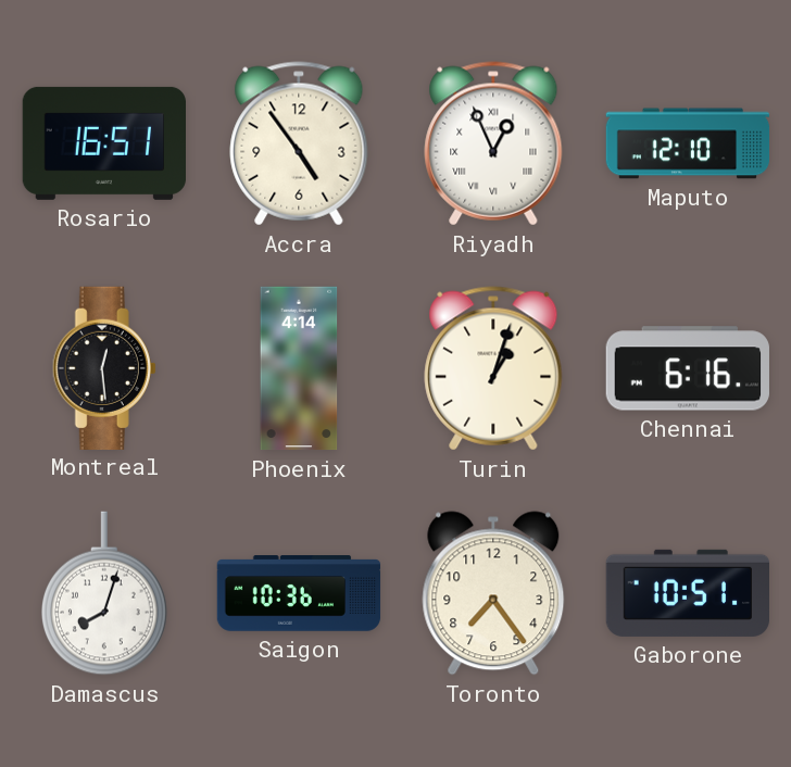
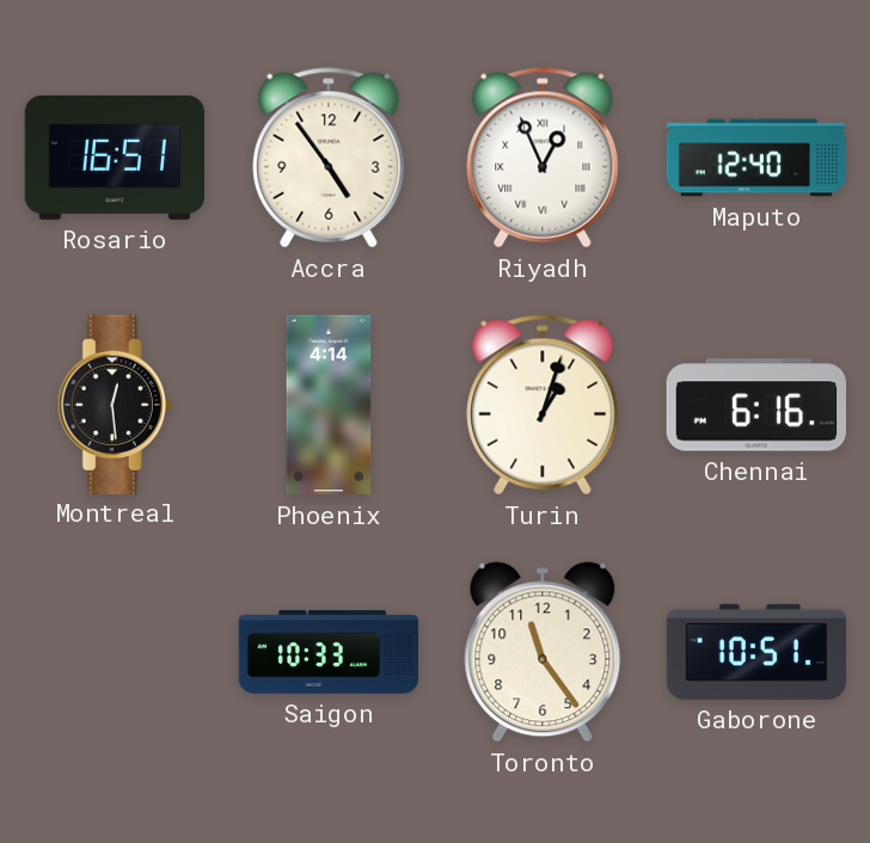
Maputo: 12:10 -> 12:40 (756, 158)
Damascus: 8:03 -> none (104, 593)
Saigon: 10:36 -> 10:33 (329, 652)
Toronto: 7:24 -> 11:24 (543, 652)
